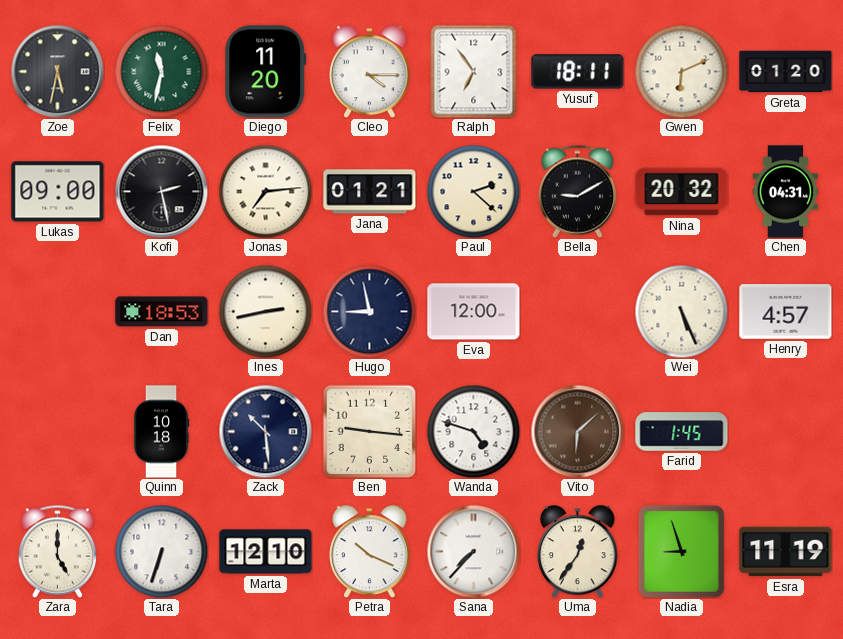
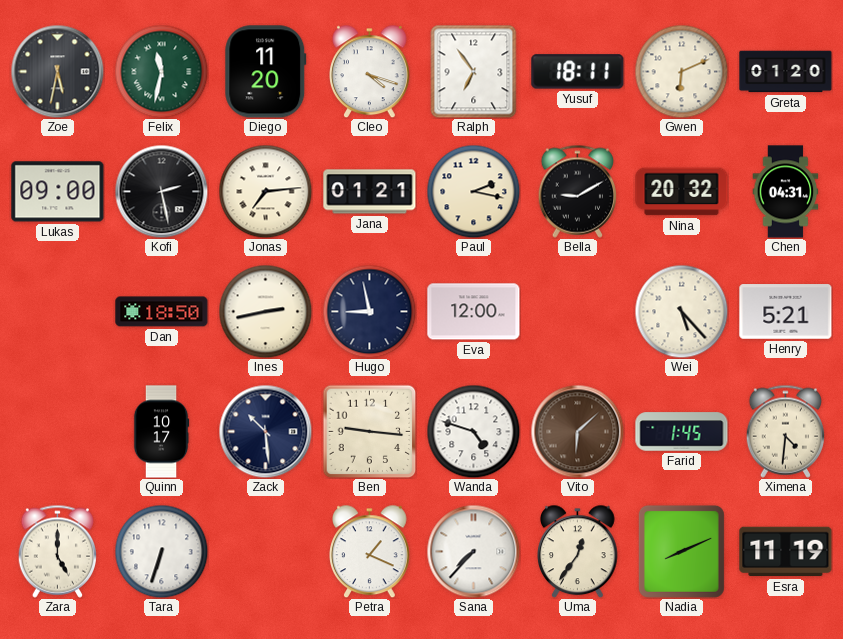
Cleo: 4:15 -> 4:18 (370, 71)
Paul: 2:22 -> 2:17 (473, 191)
Dan: 18:53 -> 18:50 (162, 312)
Wei: 5:26 -> 5:23 (681, 311)
Henry: 4:57 -> 5:21 (786, 312)
Quinn: 10:18 -> 10:17 (161, 432)
Ximena: none -> 4:31 (785, 431)
Marta: 12:10 -> none (266, 552)
Petra: 10:19 -> 1:19 (370, 551)
Nadia: 8:57 -> 8:11 (681, 551)
